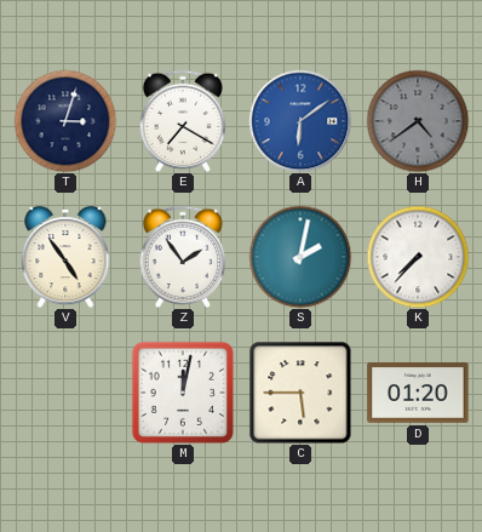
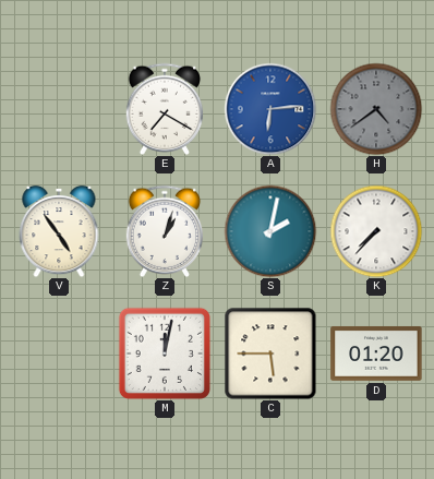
T: 3:03 -> none (65, 121)
A: 6:09 -> 6:14 (270, 109)
Z: 1:54 -> 1:03 (165, 231)
